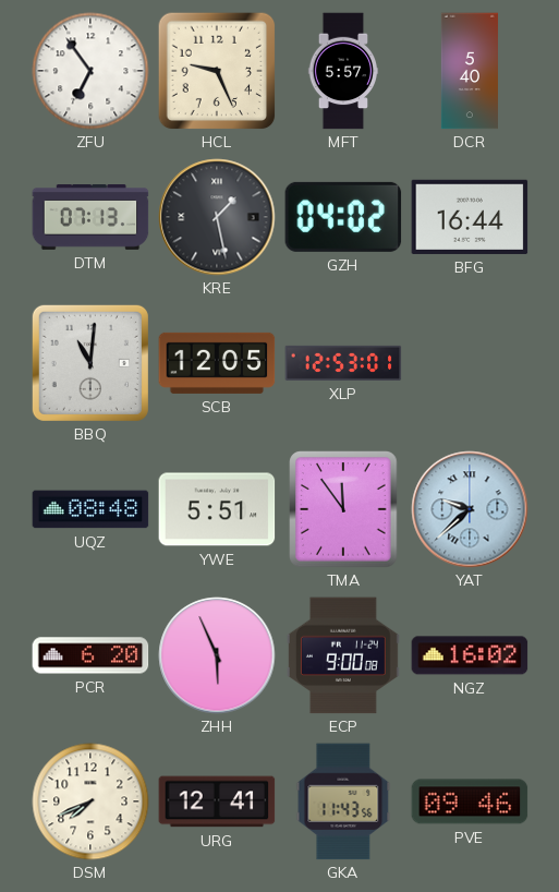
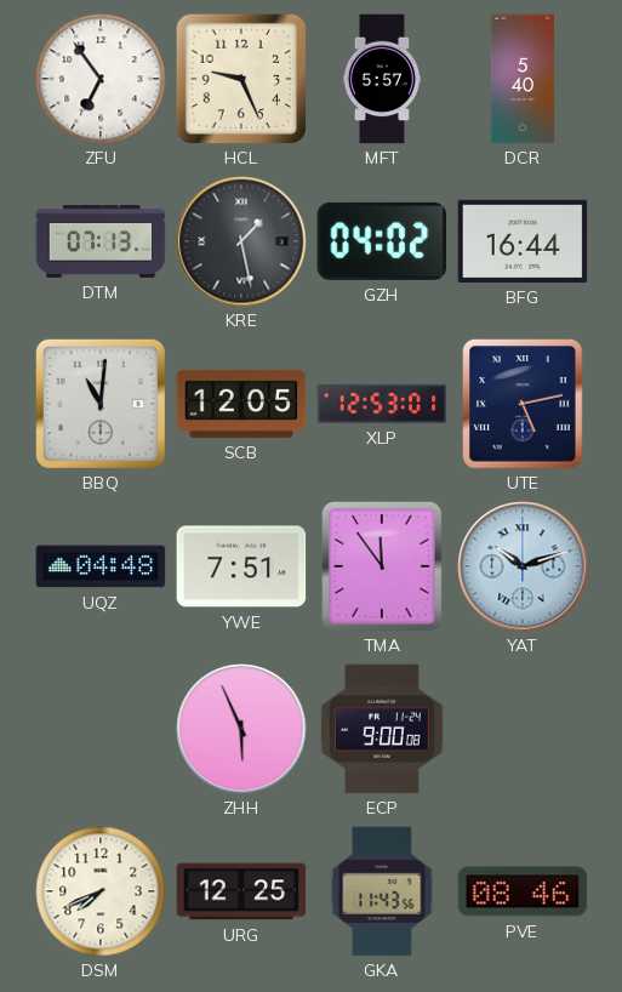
UTE: none -> 5:13 (523, 404)
UQZ: 08:48 -> 04:48 (101, 566)
YWE: 5:51 -> 7:51 (241, 566)
YAT: 9:38 -> 10:12 (523, 566)
PCR: 6:20 -> none (90, 655)
NGZ: 16:02 -> none (470, 655)
URG: 12:41 -> 12:25 (241, 891)
PVE: 09:46 -> 08:46 (523, 891)
